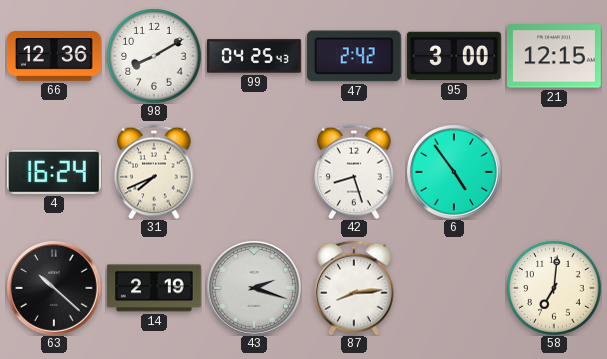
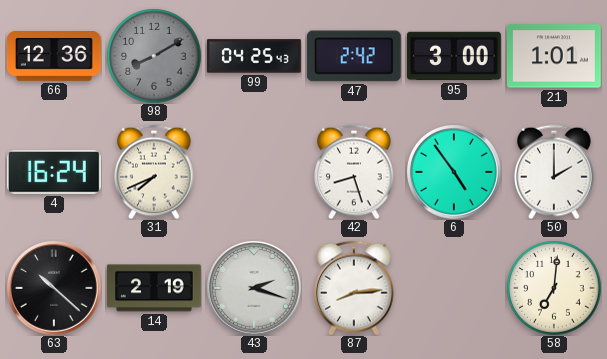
98 dial: white -> grey (154, 56)
21: 12:15 -> 1:01 (554, 56)
50: none -> 2:00 (554, 172)
